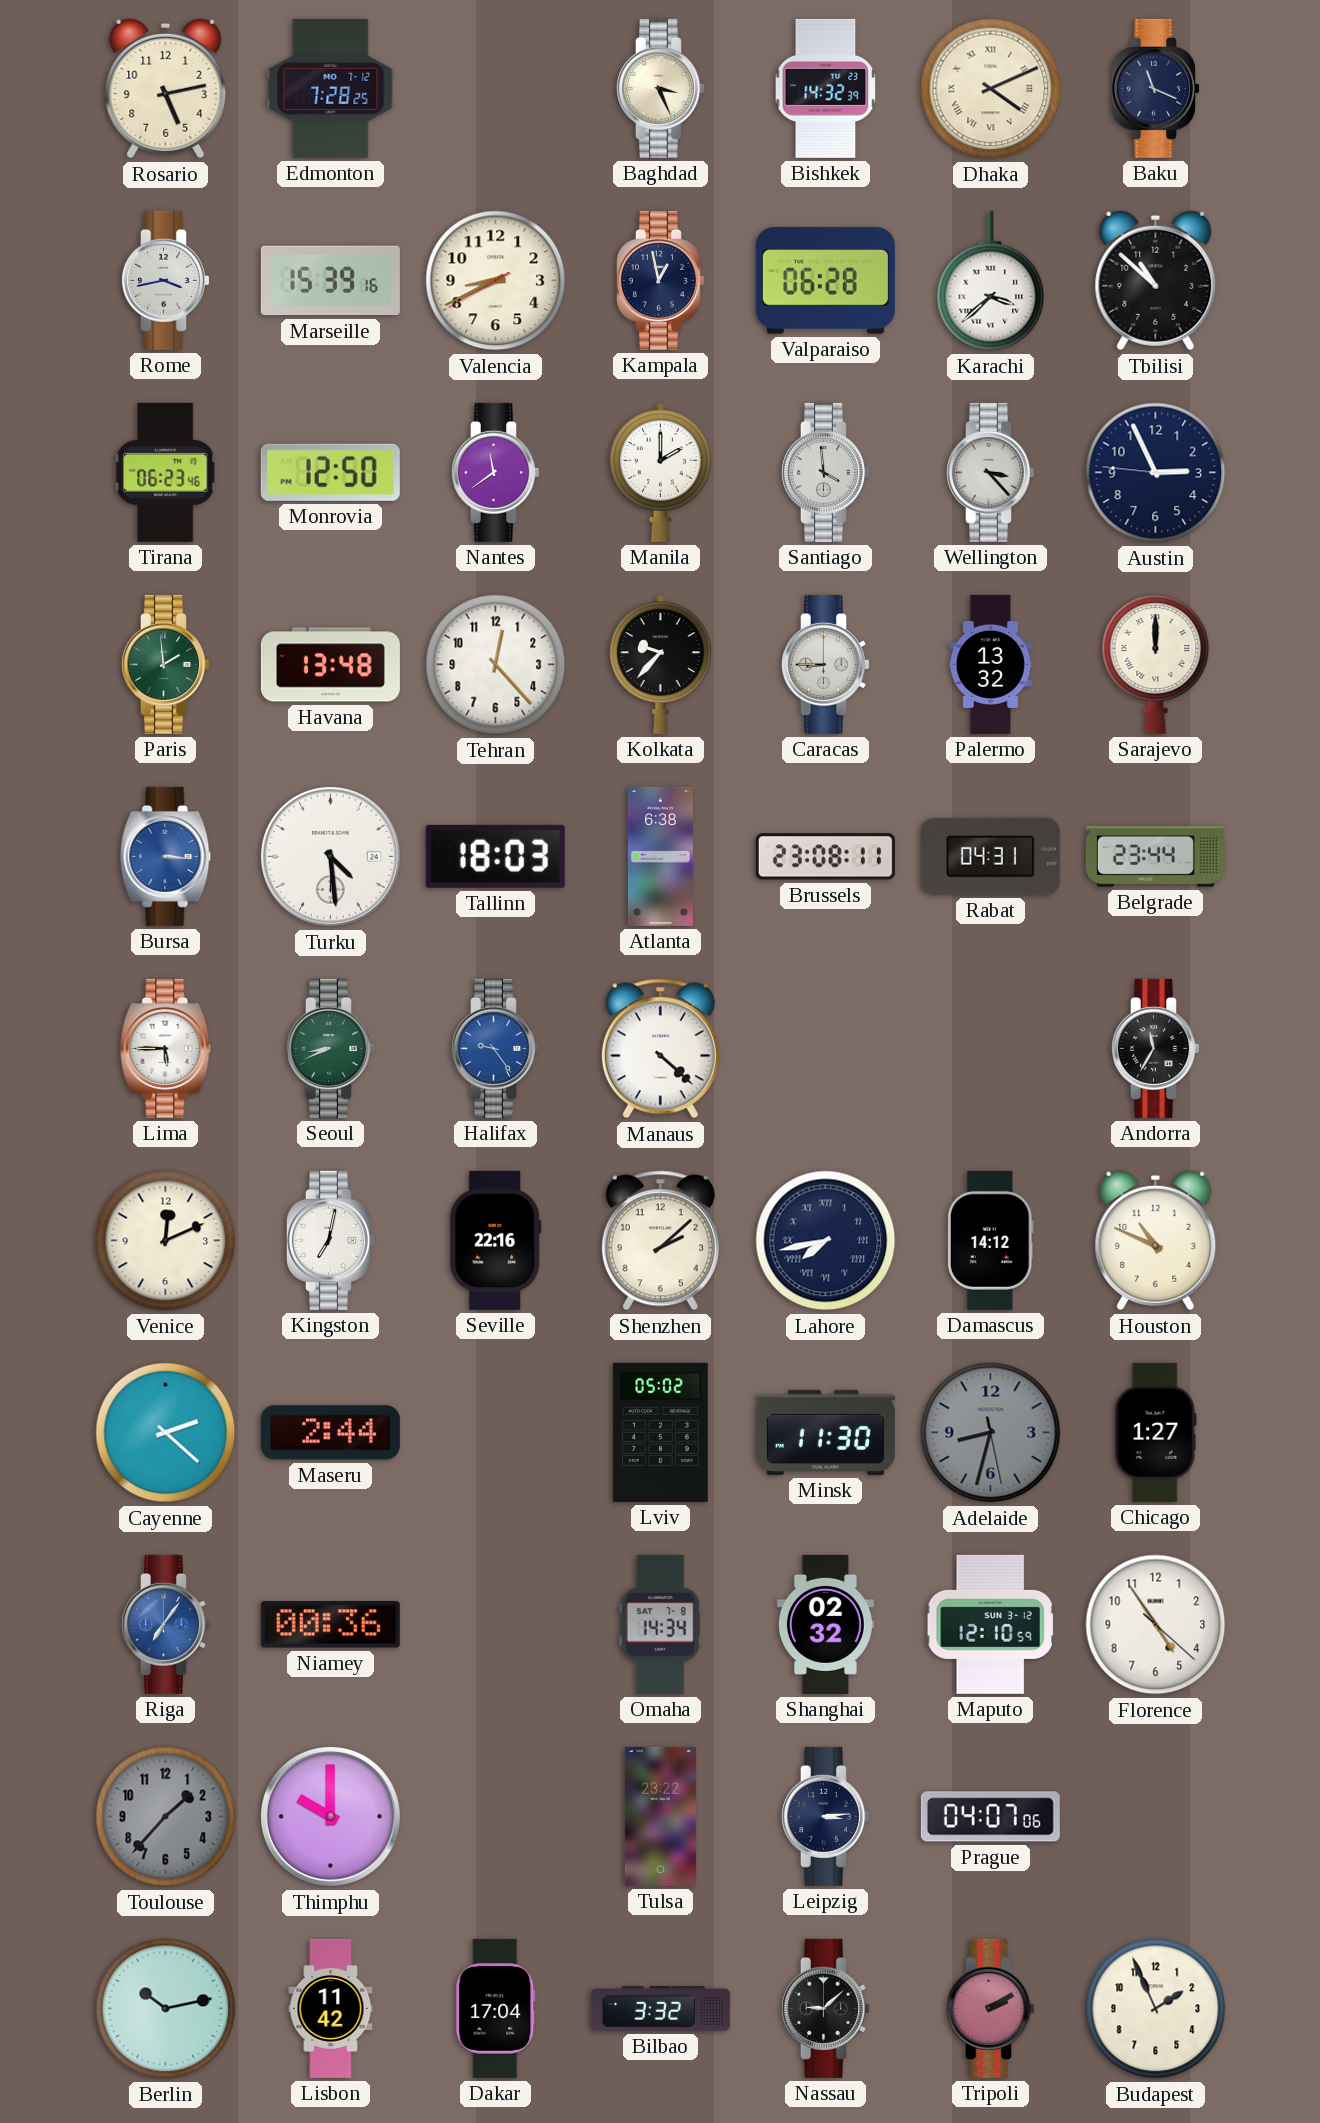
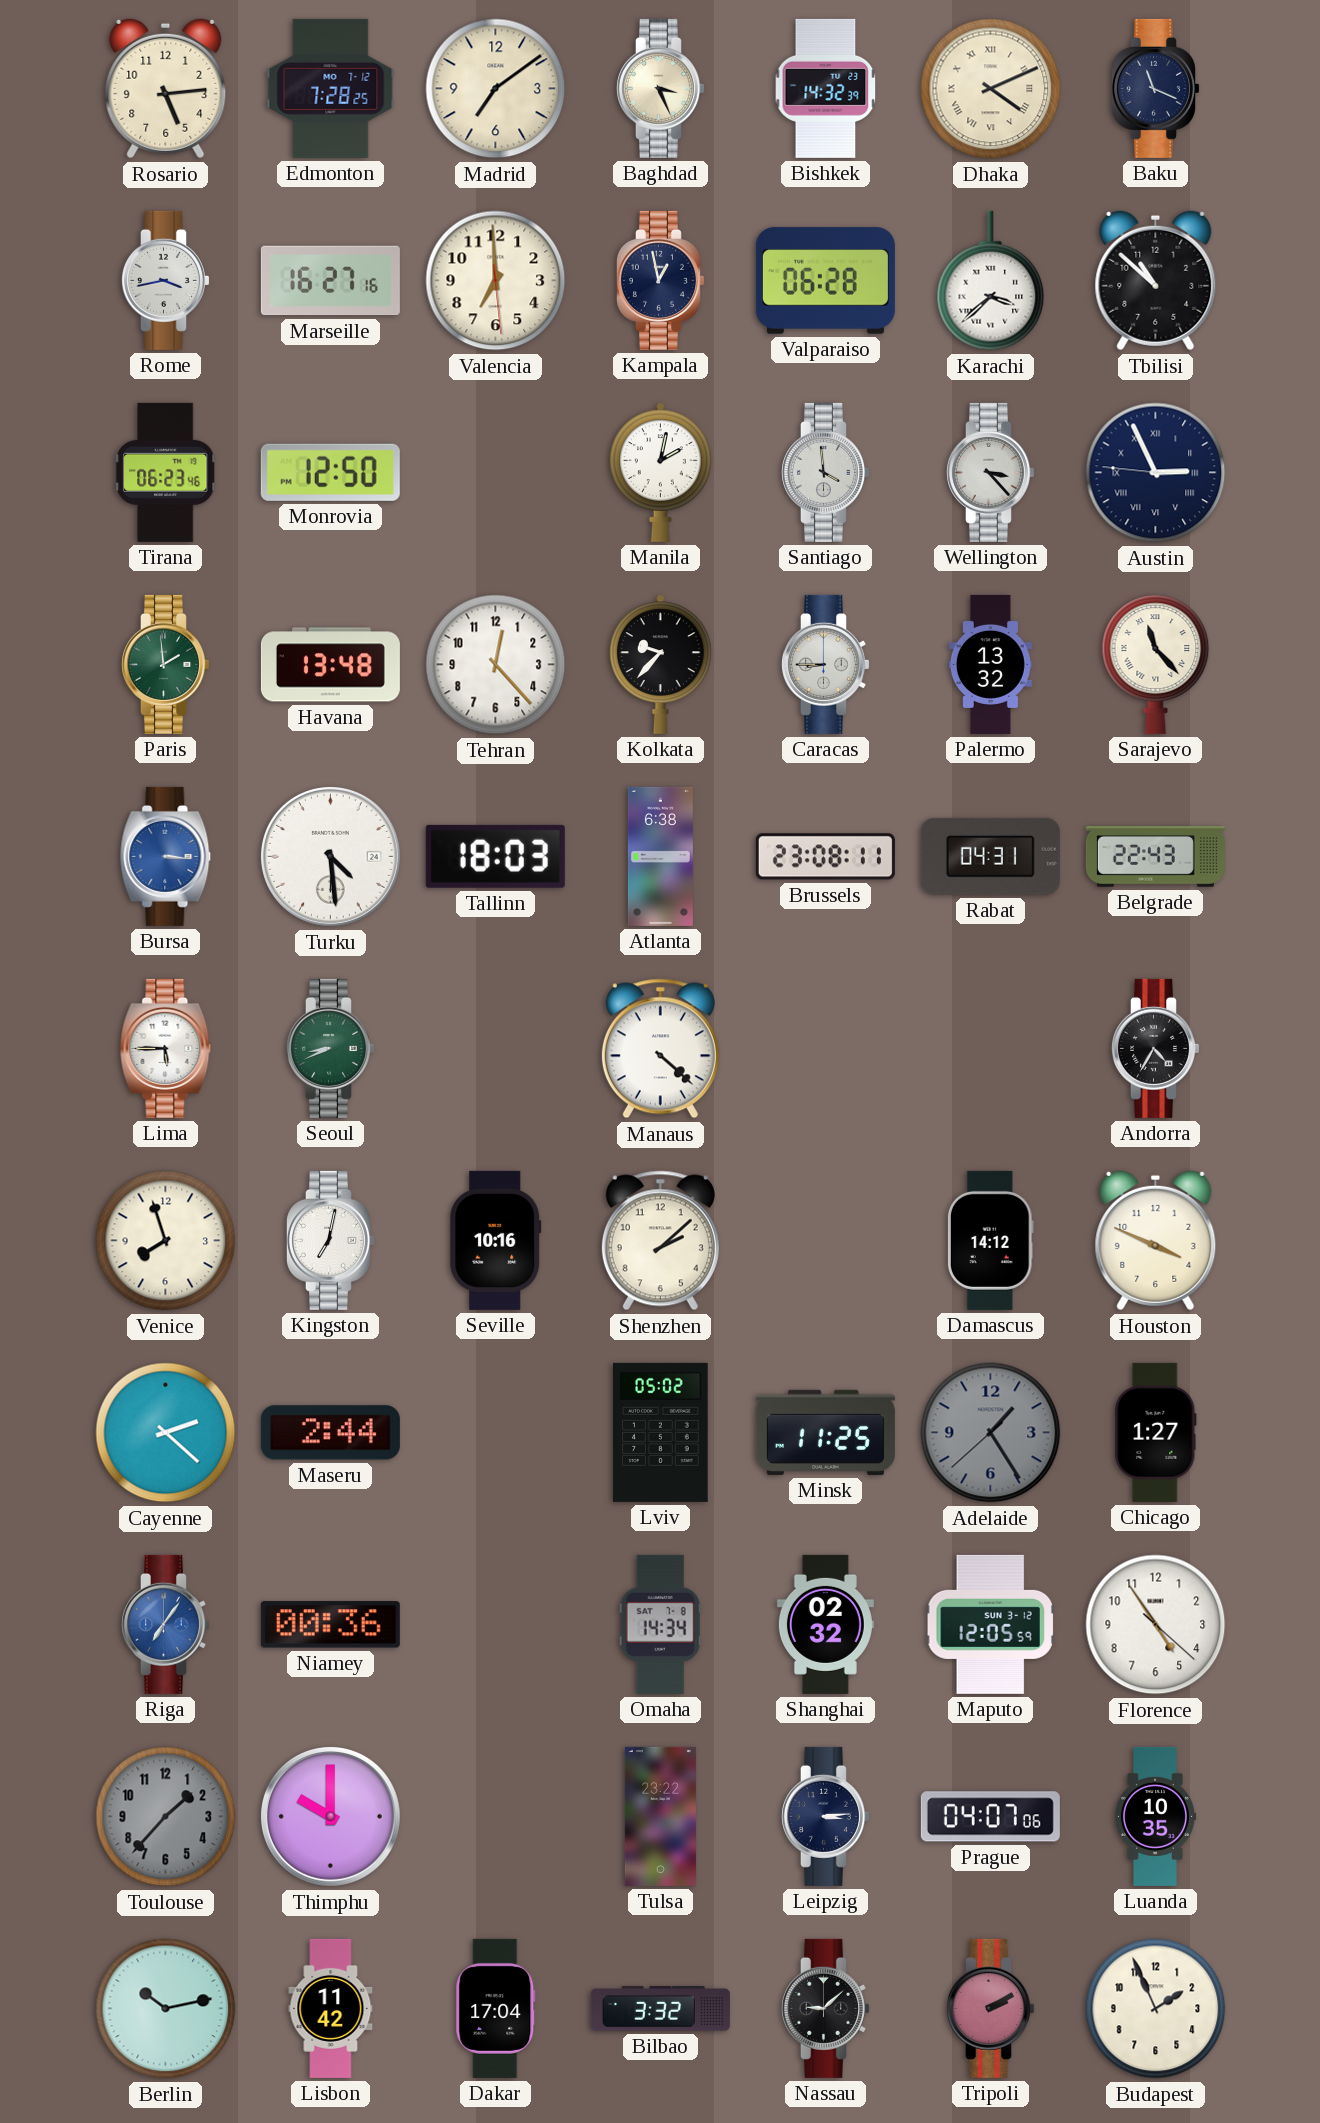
Rosario: 5:13 -> 5:14 (166, 89)
Madrid: none -> 7:09 (496, 89)
Marseille: 15:39 -> 16:27 (330, 281)
Valencia: 8:40 -> 6:59 (496, 281)
Nantes: 11:39 -> none (495, 472)
Manila: 2:00 -> 2:02 (661, 472)
Austin numerals: Arabic -> Roman (1156, 473)
Sarajevo: 12:00 -> 11:23 (1156, 664)
Belgrade: 23:44 -> 22:43 (1155, 857)
Halifax: 9:24 -> none (495, 1048)
Andorra: 11:35 -> 4:35 (1155, 1048)
Venice: 12:11 -> 7:57 (166, 1241)
Seville: 22:16 -> 10:16 (496, 1240)
Lahore: 7:43 -> none (826, 1241)
Houston: 10:49 -> 3:49 (1156, 1241)
Minsk: 11:30 -> 11:25 (825, 1432)
Adelaide: 8:32 -> 1:24 (991, 1433)
Maputo: 12:10 -> 12:05 (990, 1624)
Luanda: none -> 10:35 (1155, 1816)
